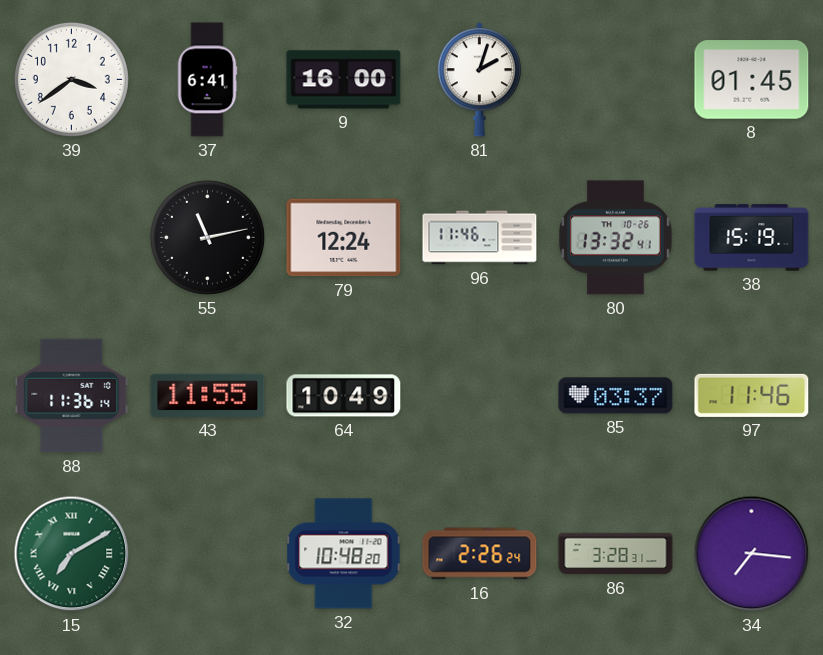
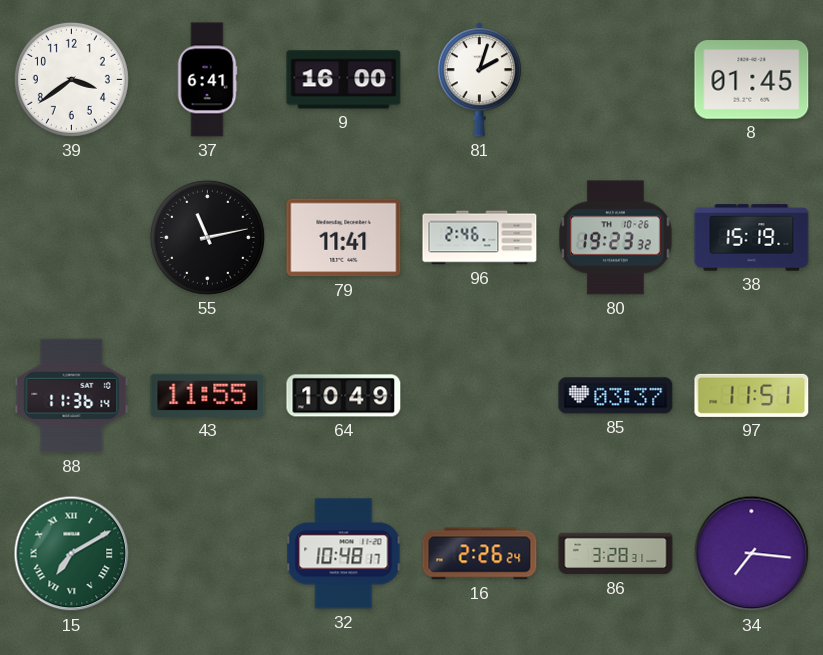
79: 12:24 -> 11:41 (344, 238)
96: 11:46 -> 2:46 (480, 238)
80: 13:32 -> 19:23 (615, 238)
97: 11:46 -> 11:51 (752, 395)
32: 10:48:20 -> 10:48:17 (344, 554)
